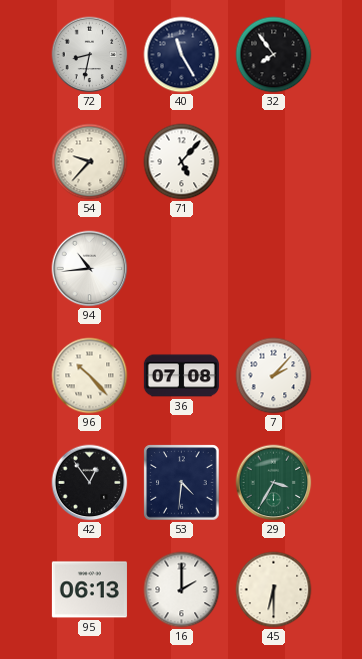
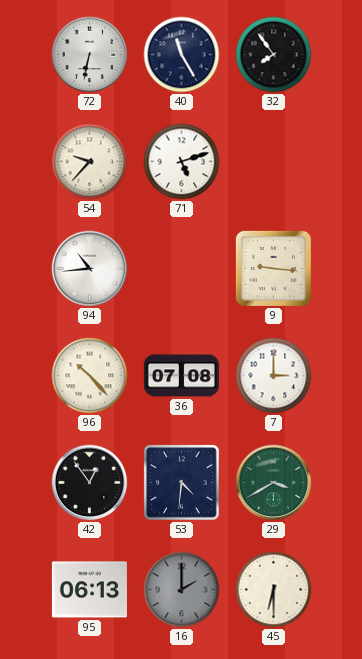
72: 8:32 -> 6:32 (90, 55)
71: 5:07 -> 5:12 (182, 162)
9: none -> 9:16 (273, 268)
7: 2:07 -> 3:00 (274, 376)
29: 3:35 -> 3:40 (274, 483)
16 dial: white -> grey (182, 590)
